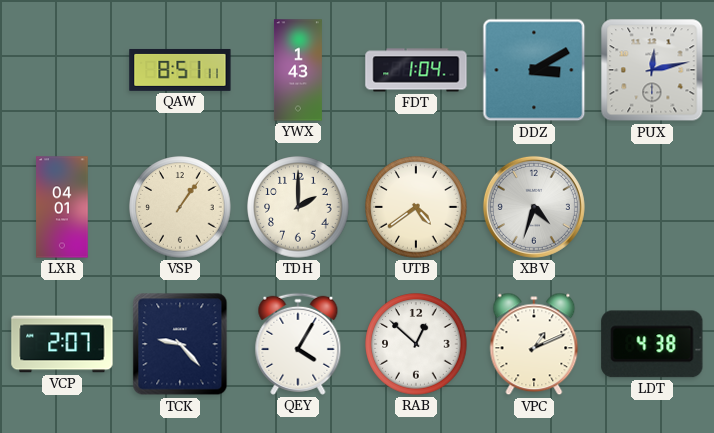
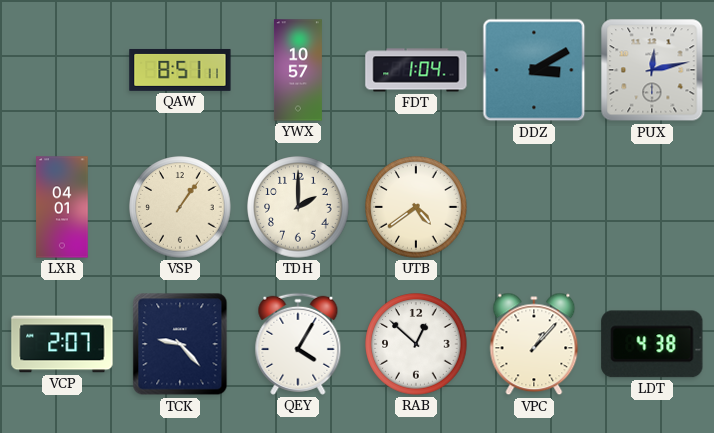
YWX: 1:43 -> 10:57 (298, 70)
XBV: 4:33 -> none (534, 207)
VPC: 1:11 -> 1:07 (534, 344)
